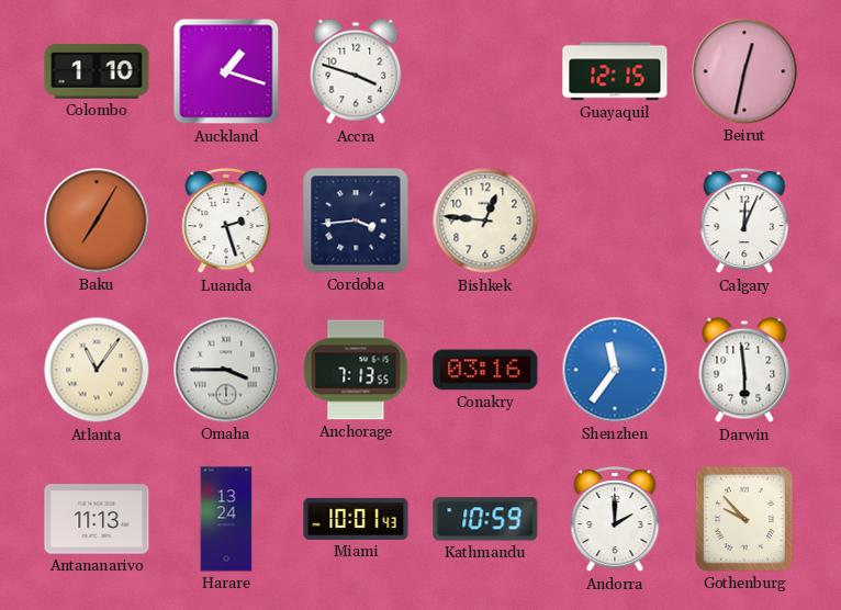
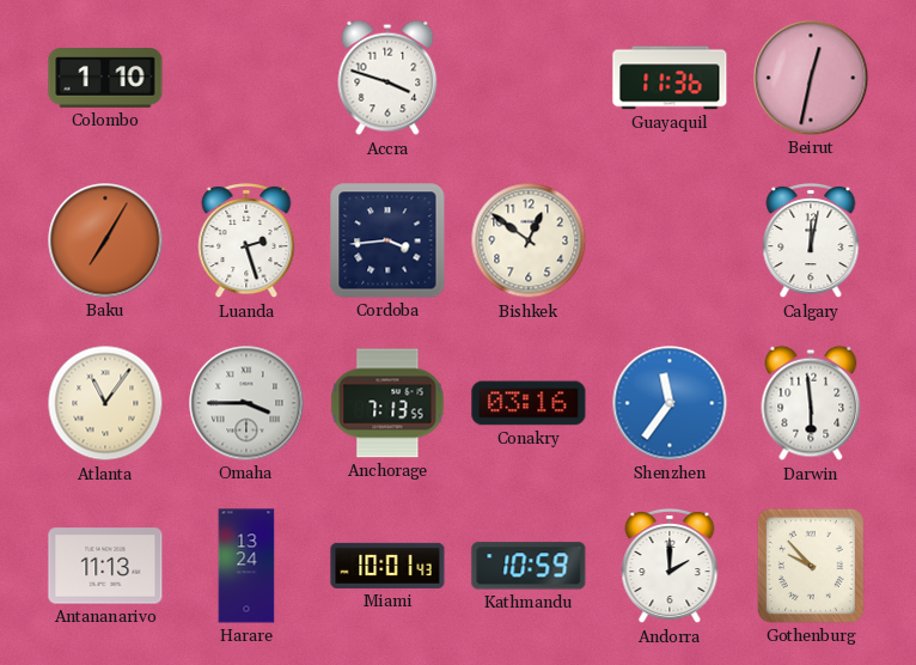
Auckland: 1:18 -> none (226, 71)
Guayaquil: 12:15 -> 11:36 (670, 78)
Bishkek: 12:46 -> 12:51 (529, 240)
Calgary: 12:04 -> 12:02 (811, 240)
